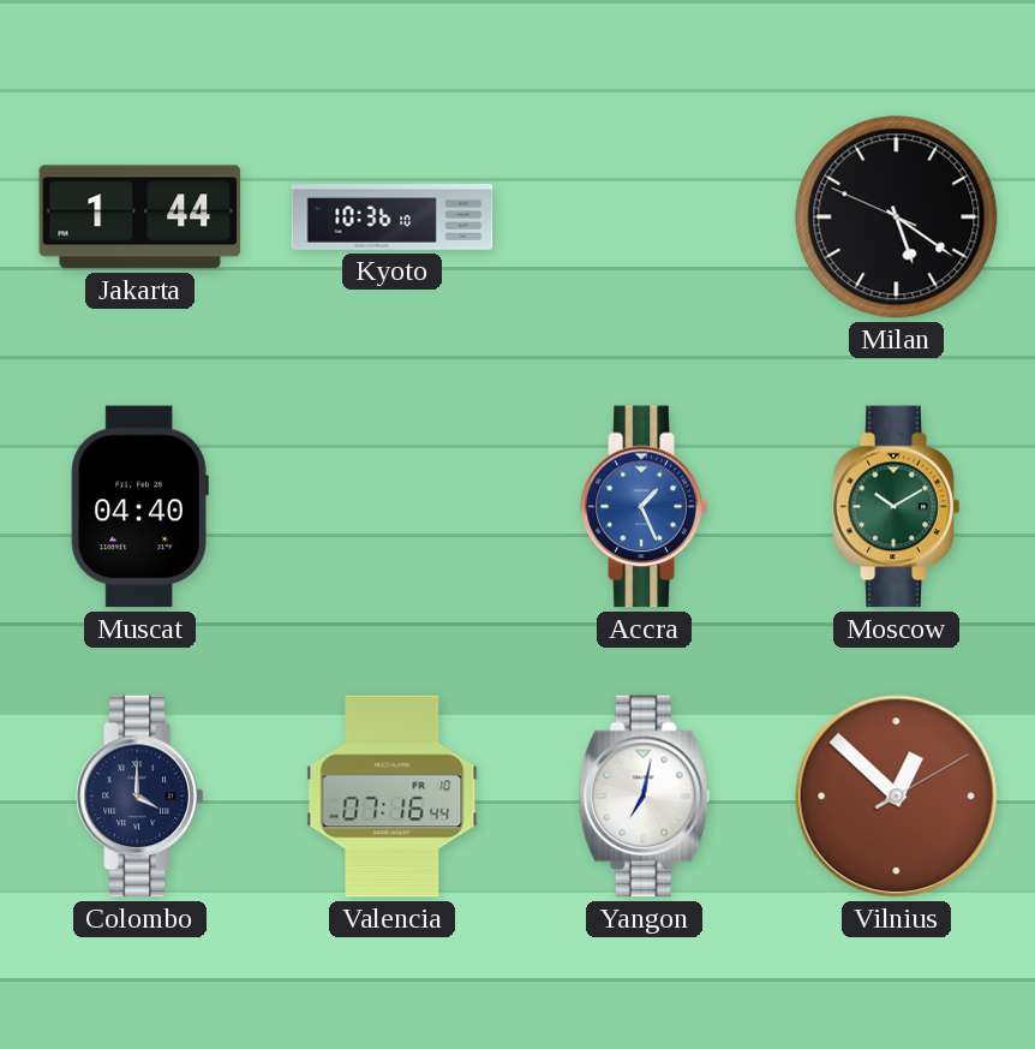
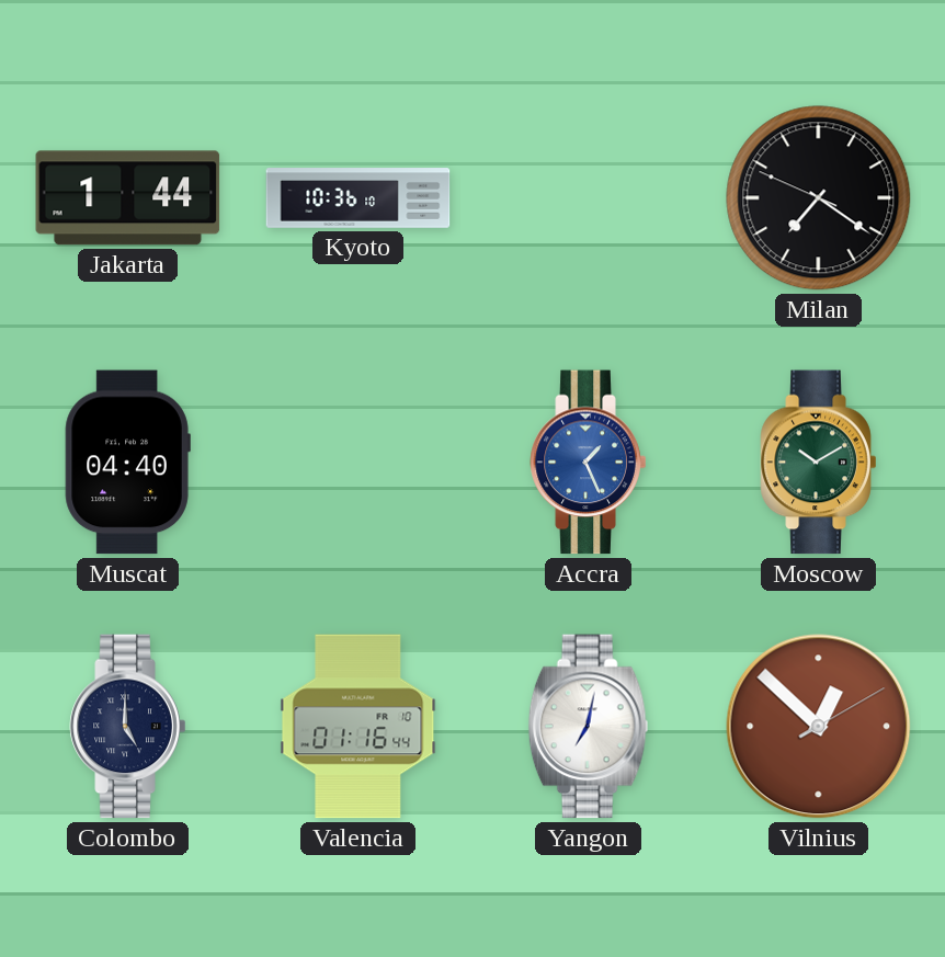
Milan: 5:20 -> 7:20 (819, 198)
Colombo: 4:00 -> 5:00 (128, 727)
Valencia: 07:16 -> 01:16 (358, 727)
